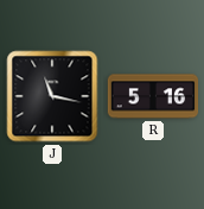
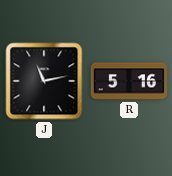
J: 11:17 -> 11:13 (44, 81)
